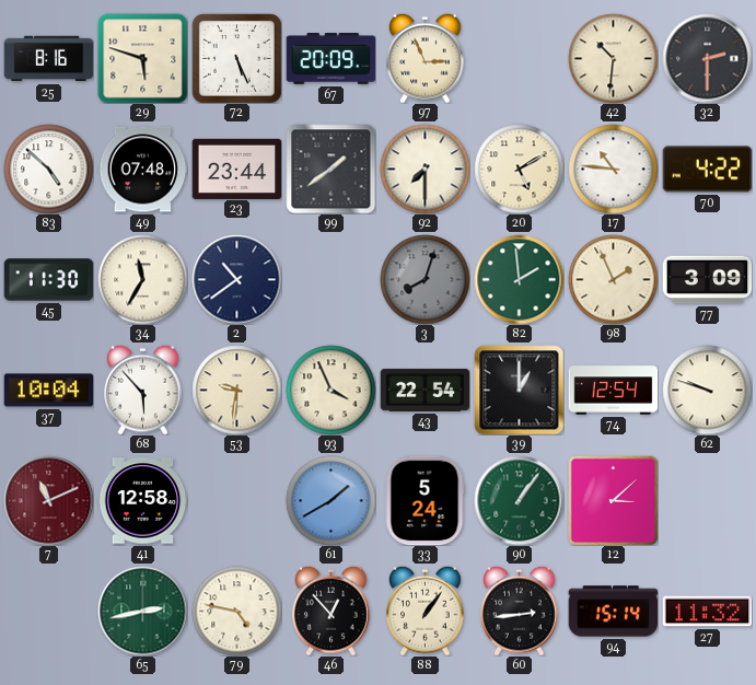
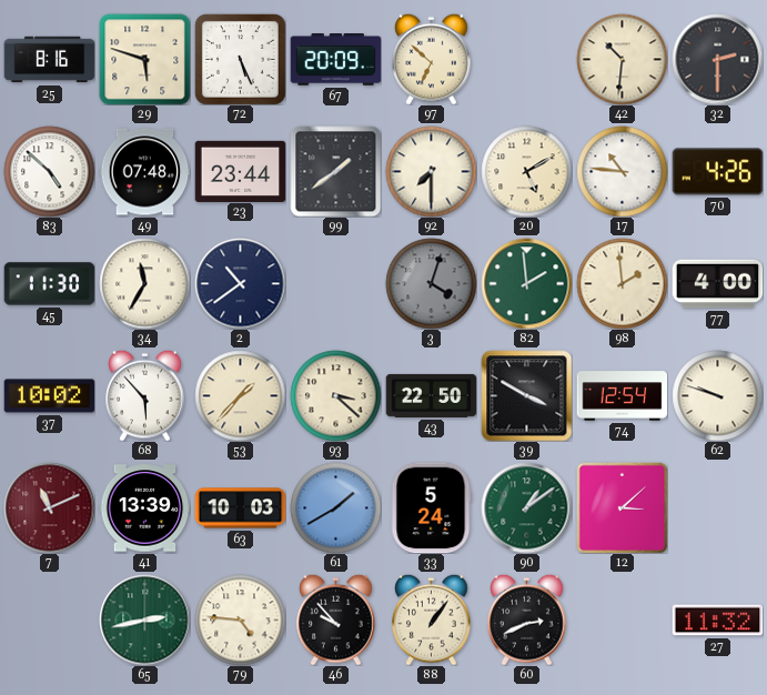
97: 2:56 -> 6:52 (432, 59)
70: 4:22 -> 4:26 (717, 172)
3: 8:03 -> 4:03 (431, 283)
98: 1:56 -> 1:59 (622, 283)
77: 3:09 -> 4:00 (717, 284)
37: 10:04 -> 10:02 (49, 396)
53: 9:31 -> 1:37 (240, 395)
93: 3:56 -> 3:22 (335, 395)
43: 22:54 -> 22:50 (431, 395)
39: 1:00 -> 3:50 (526, 395)
41: 12:58 -> 13:39 (144, 508)
63: none -> 10:03 (240, 508)
90: 1:06 -> 1:09 (526, 507)
79: 4:47 -> 4:46 (240, 620)
46: 12:53 -> 9:53 (336, 620)
60: 2:44 -> 2:41 (527, 620)
94: 15:14 -> none (613, 612)
